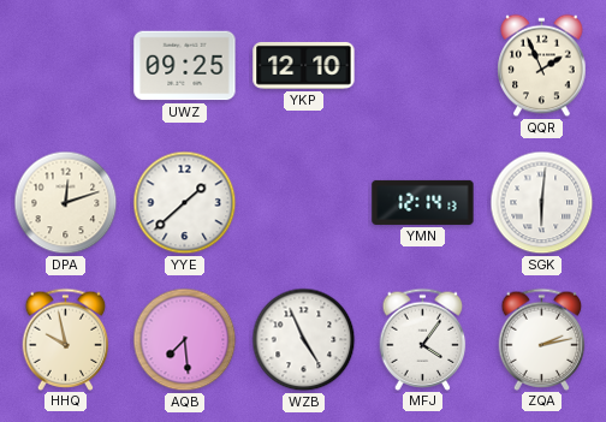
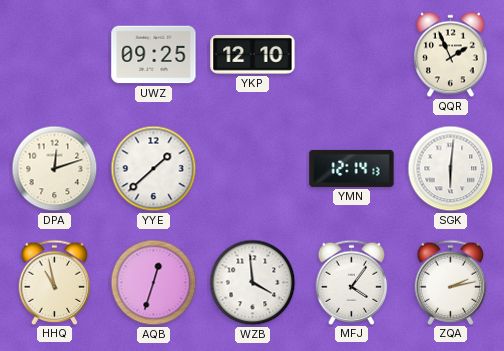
HHQ: 9:58 -> 10:58 (55, 282)
AQB: 7:29 -> 12:33 (154, 283)
WZB: 4:56 -> 3:59 (253, 283)
